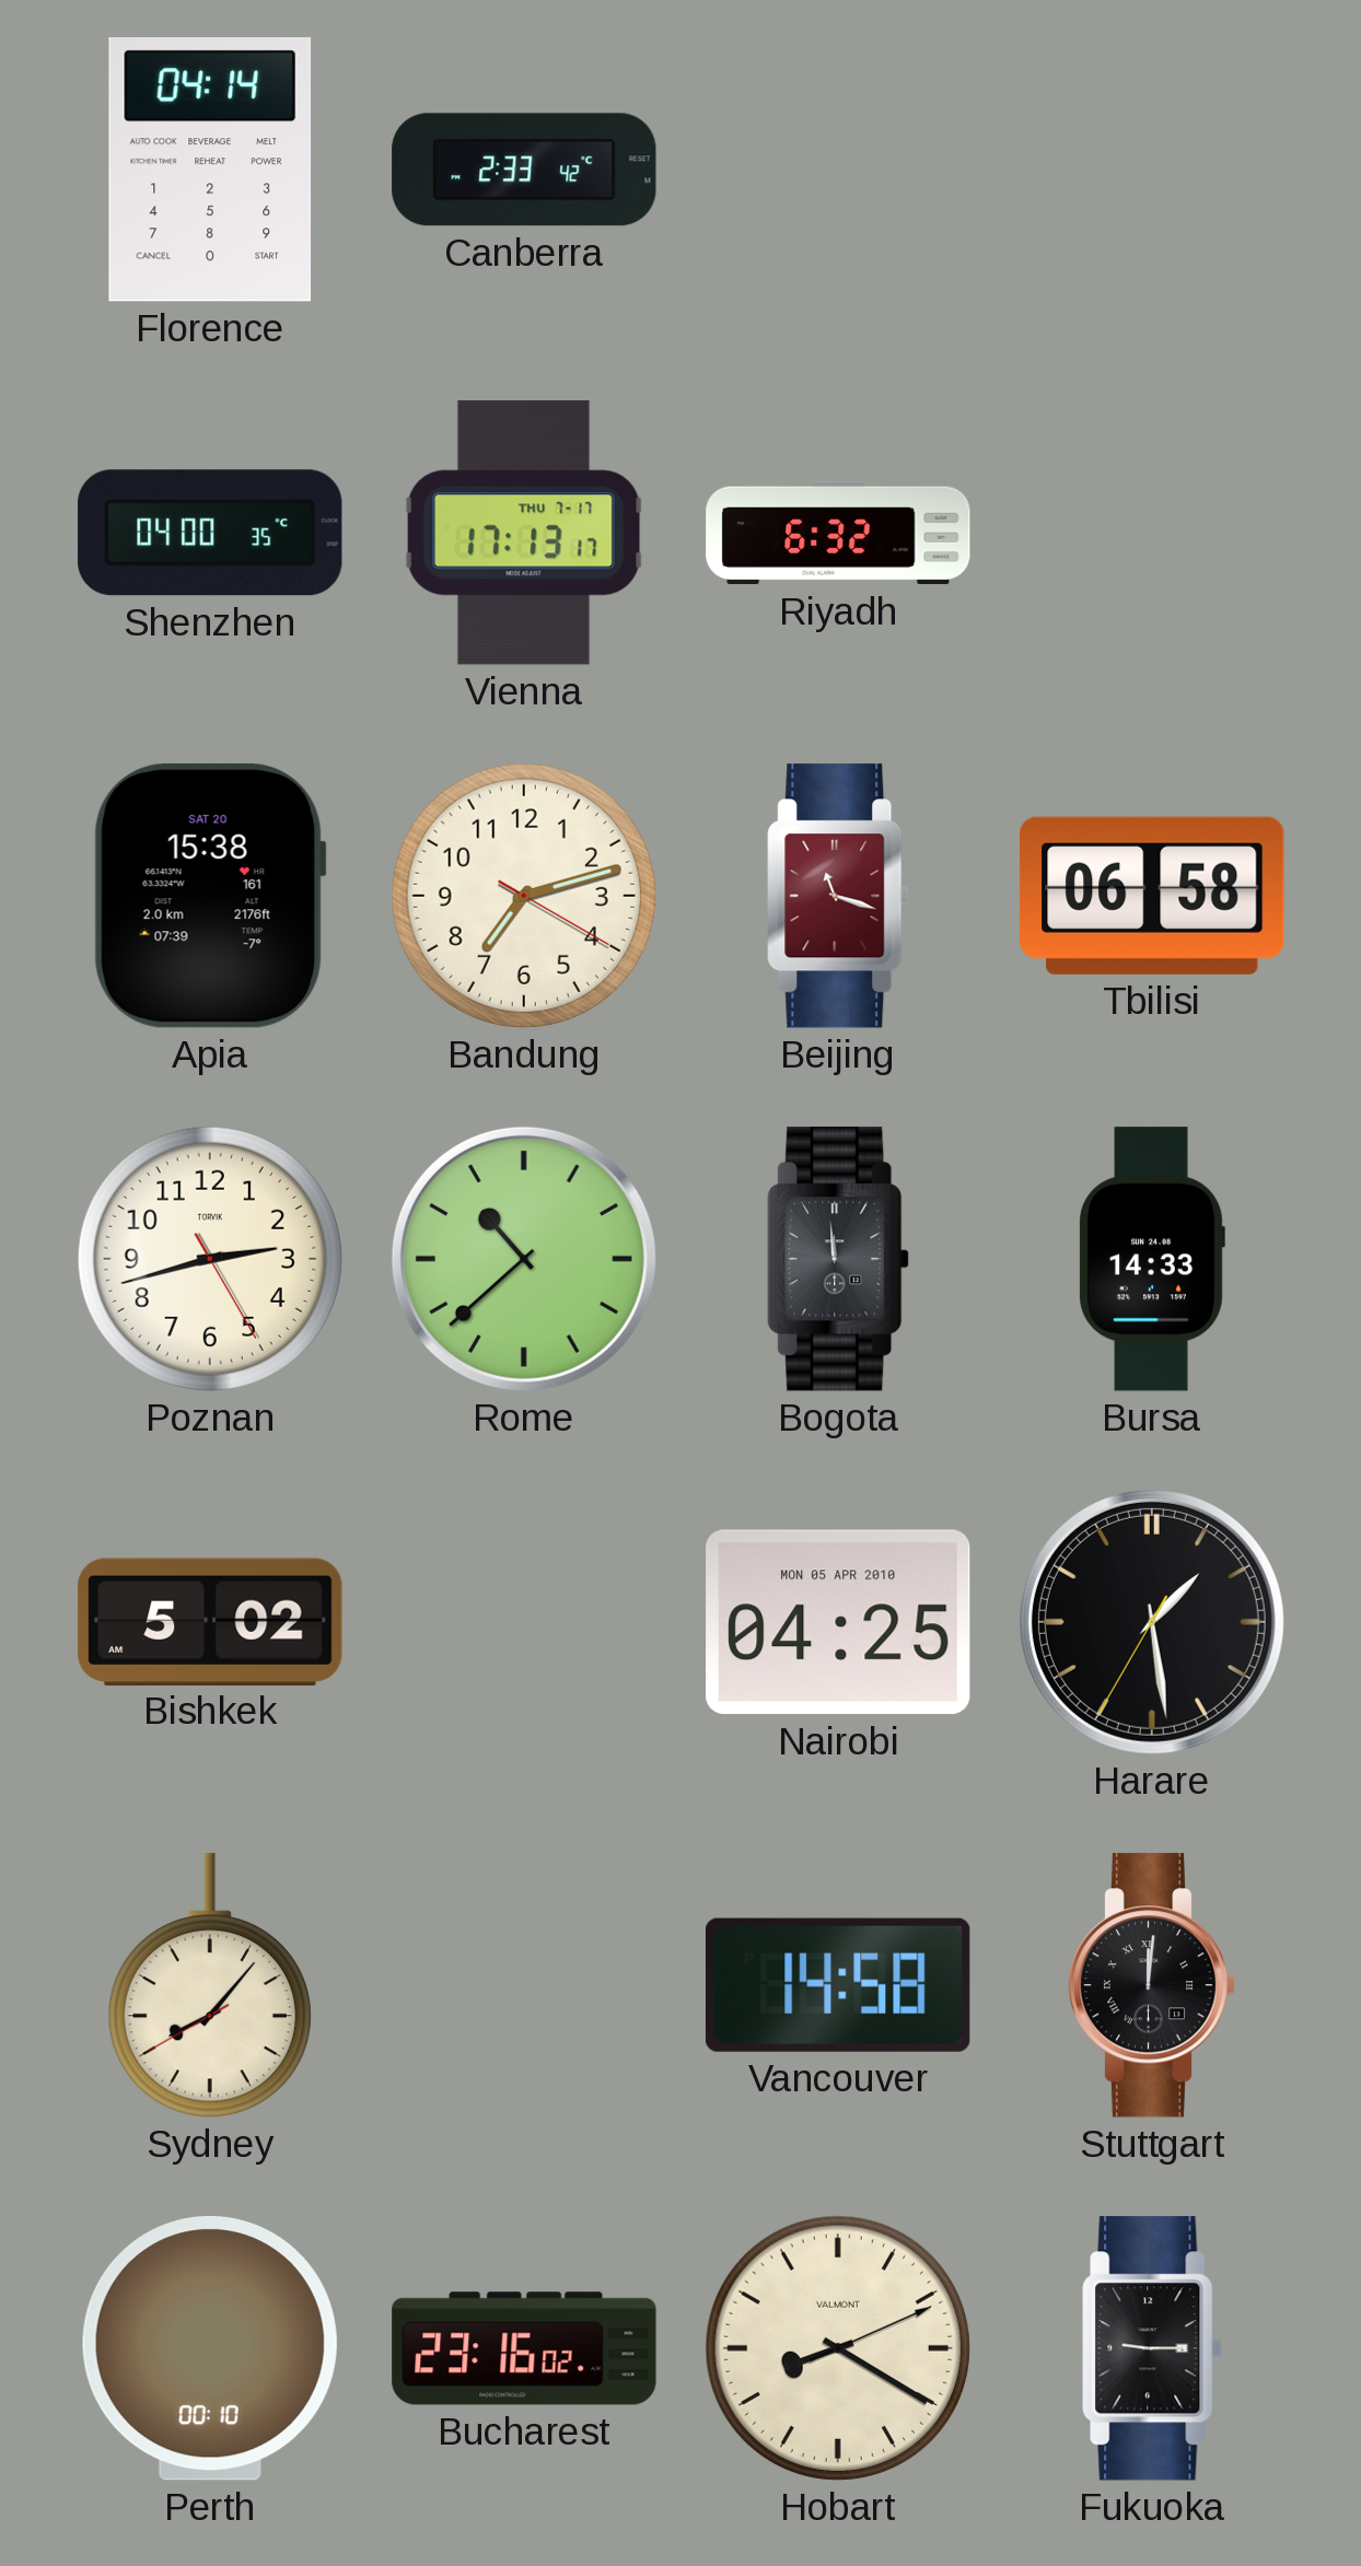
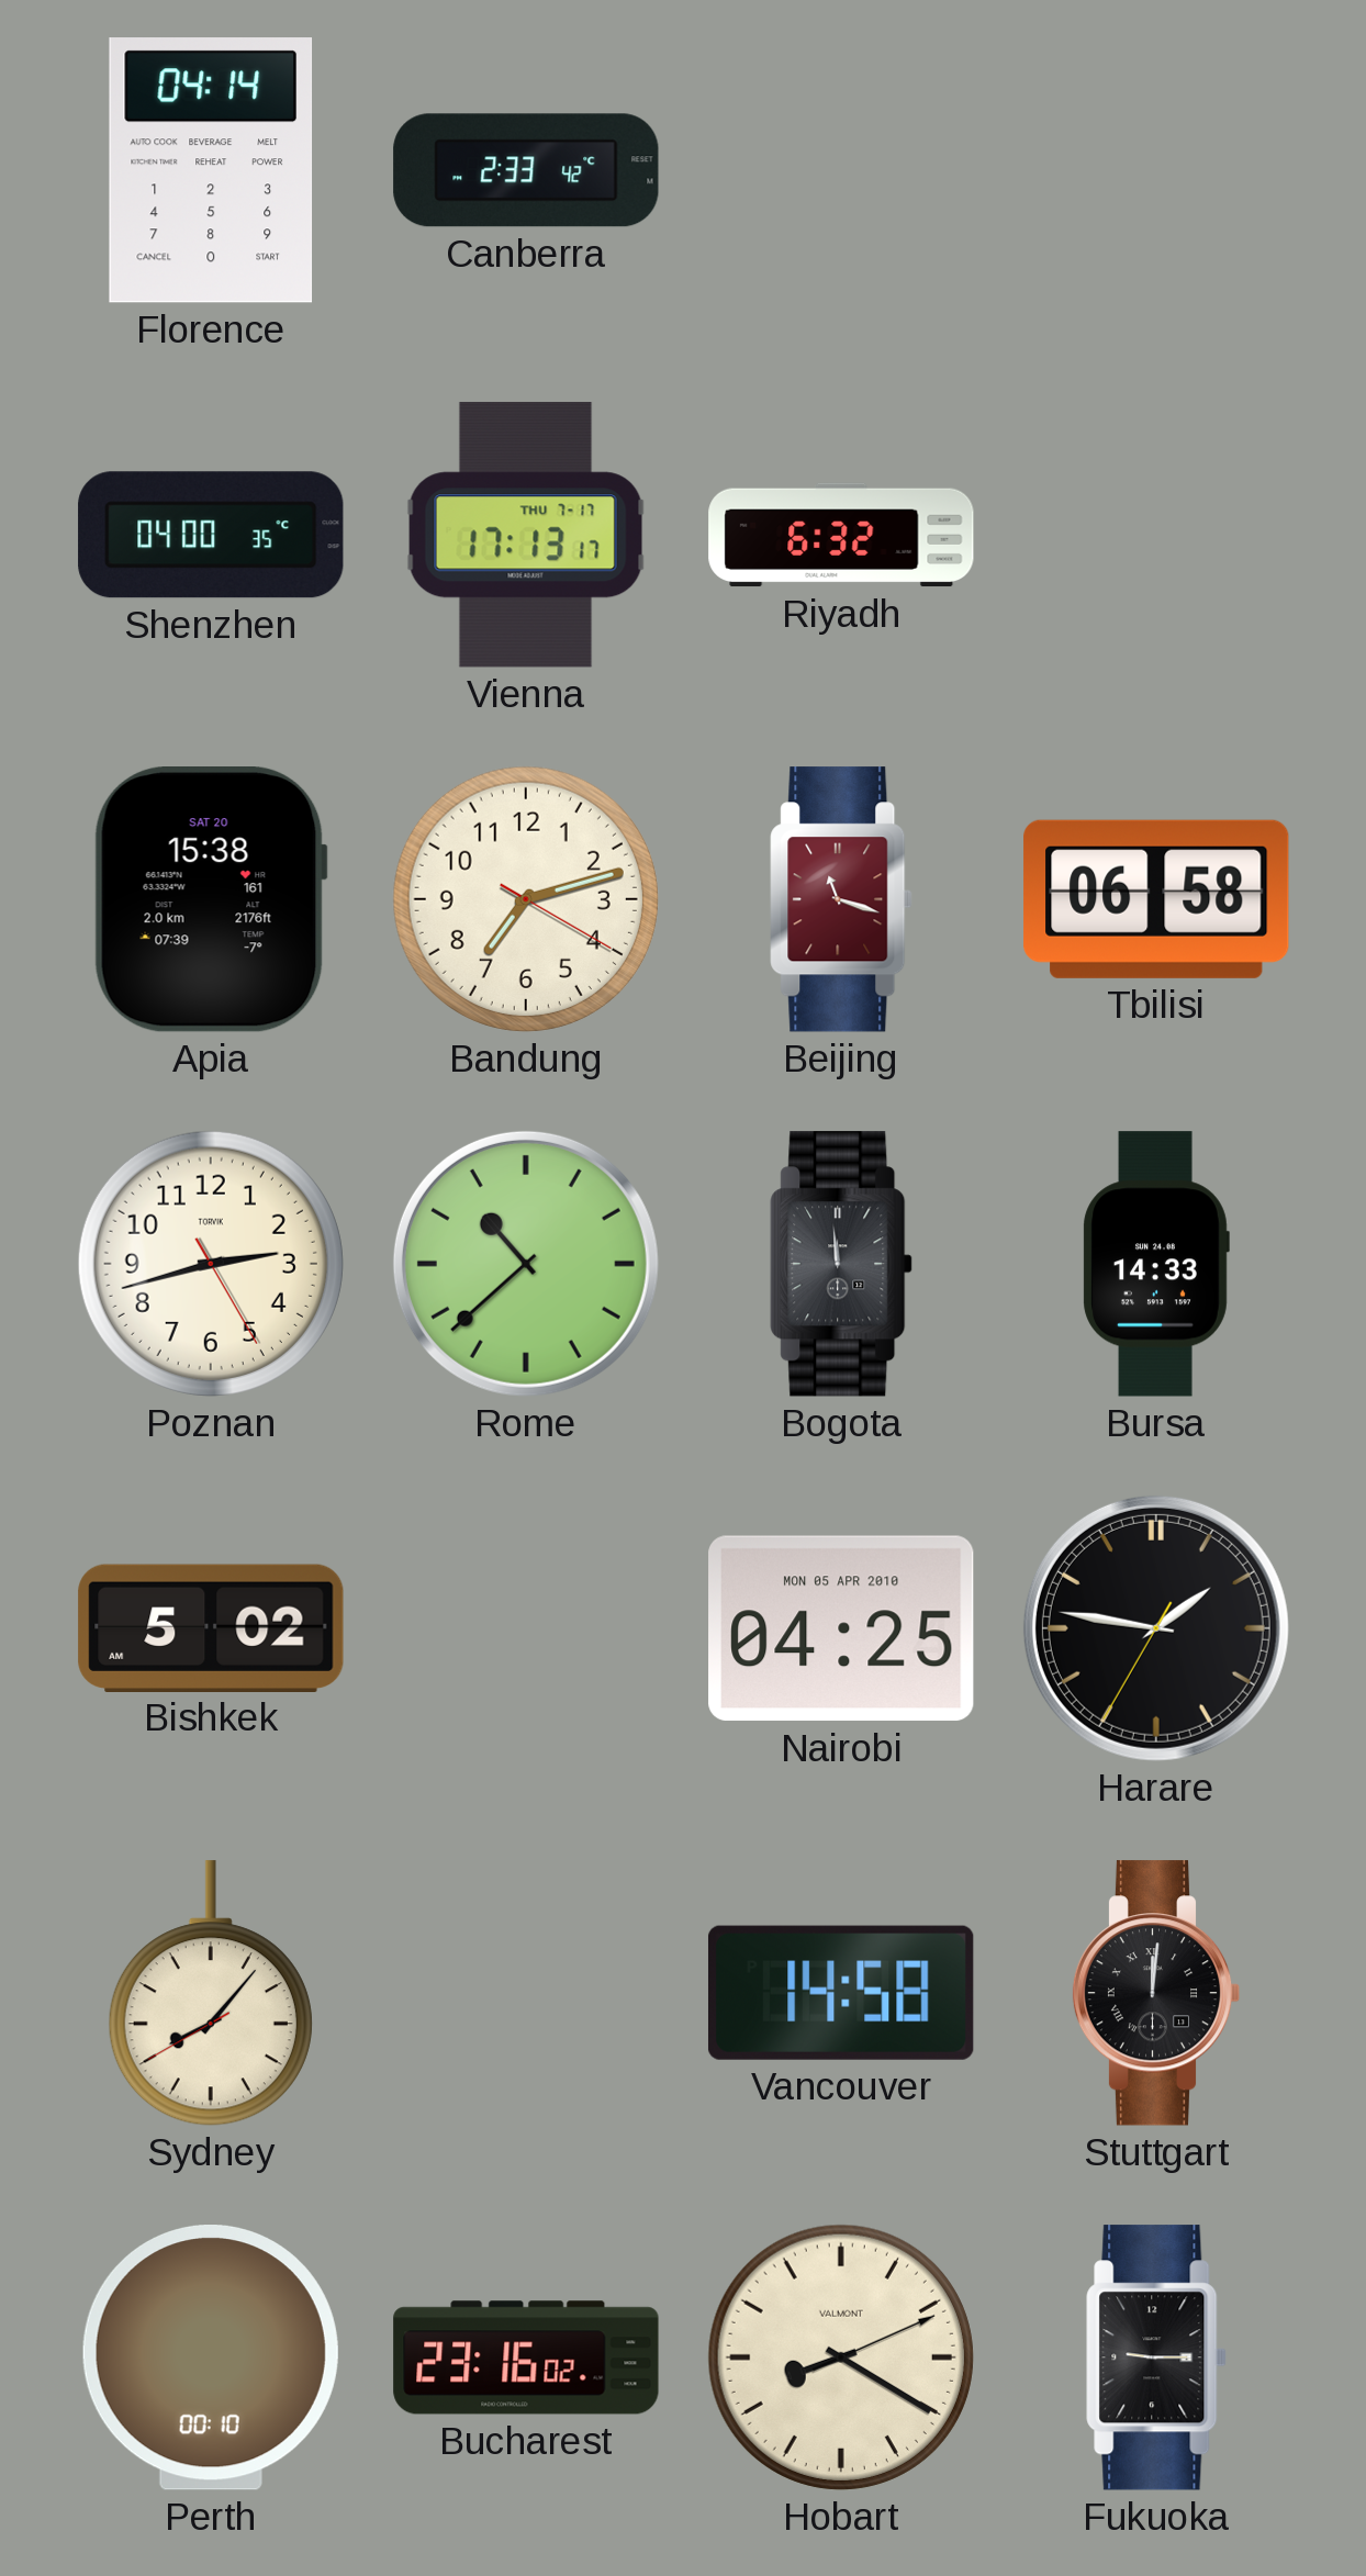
Harare: 1:28 -> 1:46 (1156, 1628)
